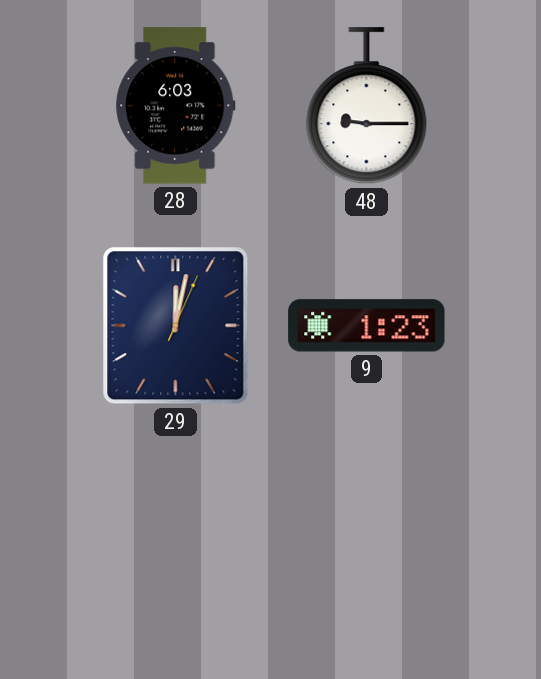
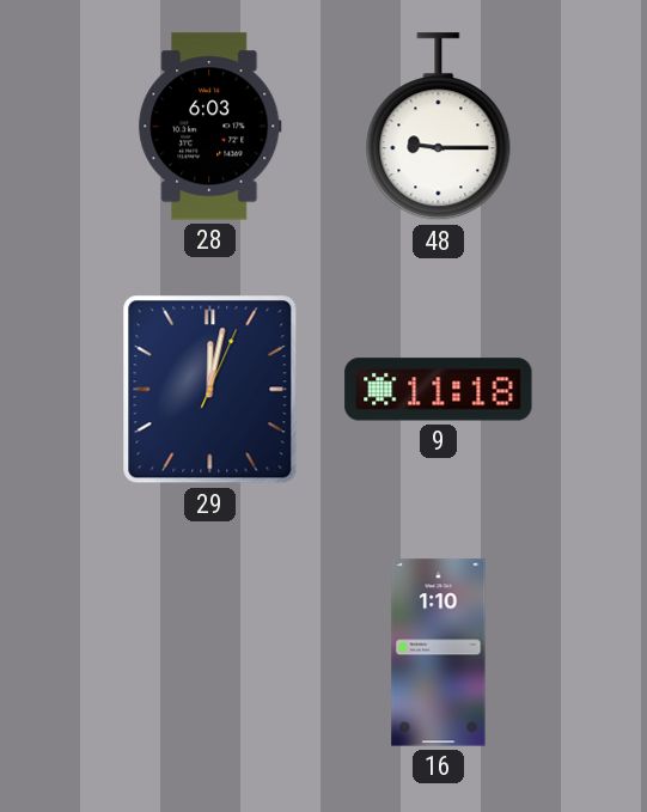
9: 1:23 -> 11:18 (439, 390)
16: none -> 1:10 (439, 653)
